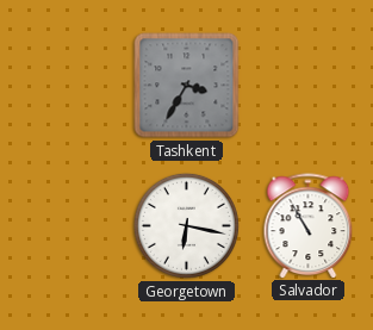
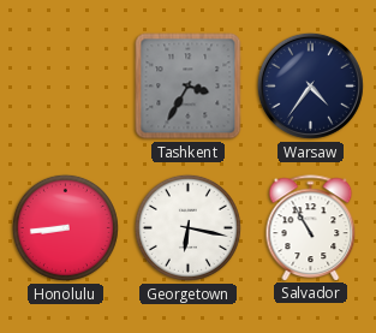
Warsaw: none -> 4:36 (310, 85)
Honolulu: none -> 8:44 (65, 227)
